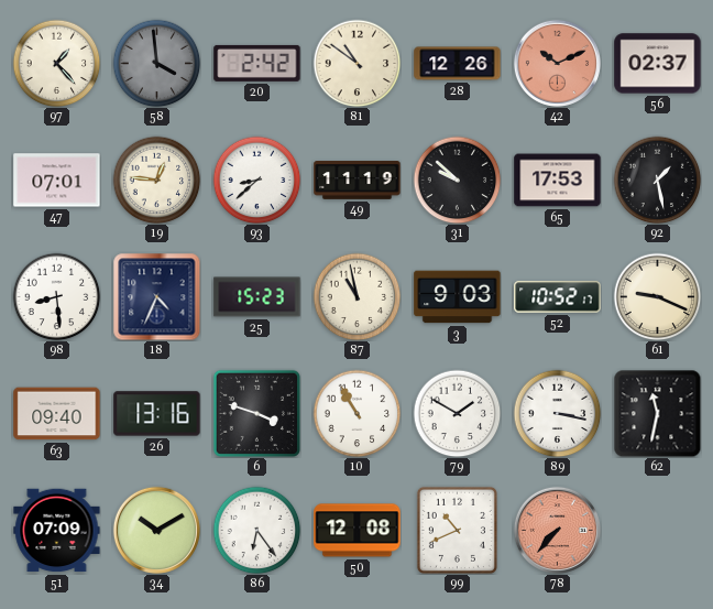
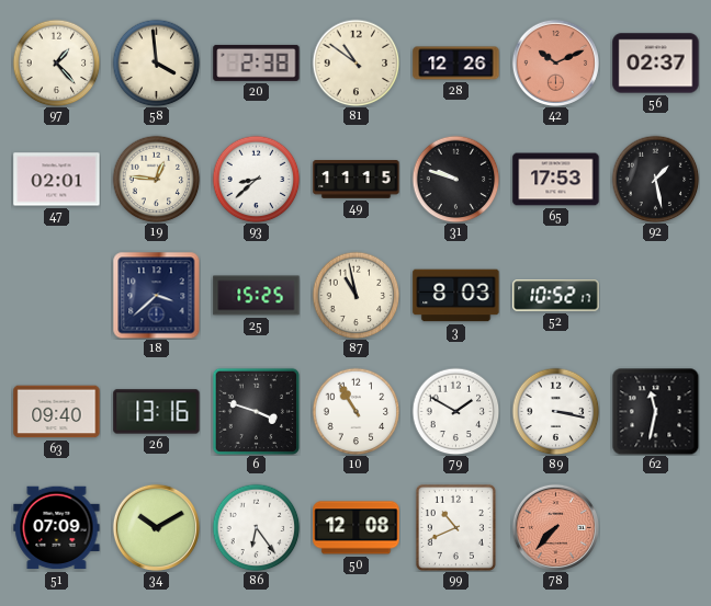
58 dial: grey -> cream (156, 62)
20: 2:42 -> 2:38 (257, 62)
47: 07:01 -> 02:01 (57, 180)
49: 11:19 -> 11:15 (357, 180)
31: 9:52 -> 9:48 (455, 179)
98: 8:29 -> none (56, 296)
18: 4:34 -> 3:38 (156, 295)
25: 15:23 -> 15:25 (257, 296)
3: 9:03 -> 8:03 (456, 296)
61: 9:19 -> none (657, 296)
